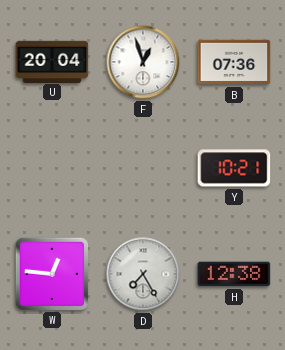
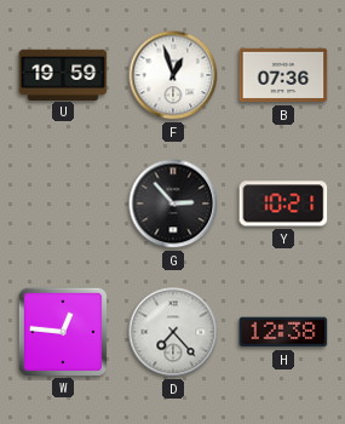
U: 20:04 -> 19:59 (63, 74)
G: none -> 2:53 (173, 204)
D: 7:25 -> 7:23 (173, 332)
